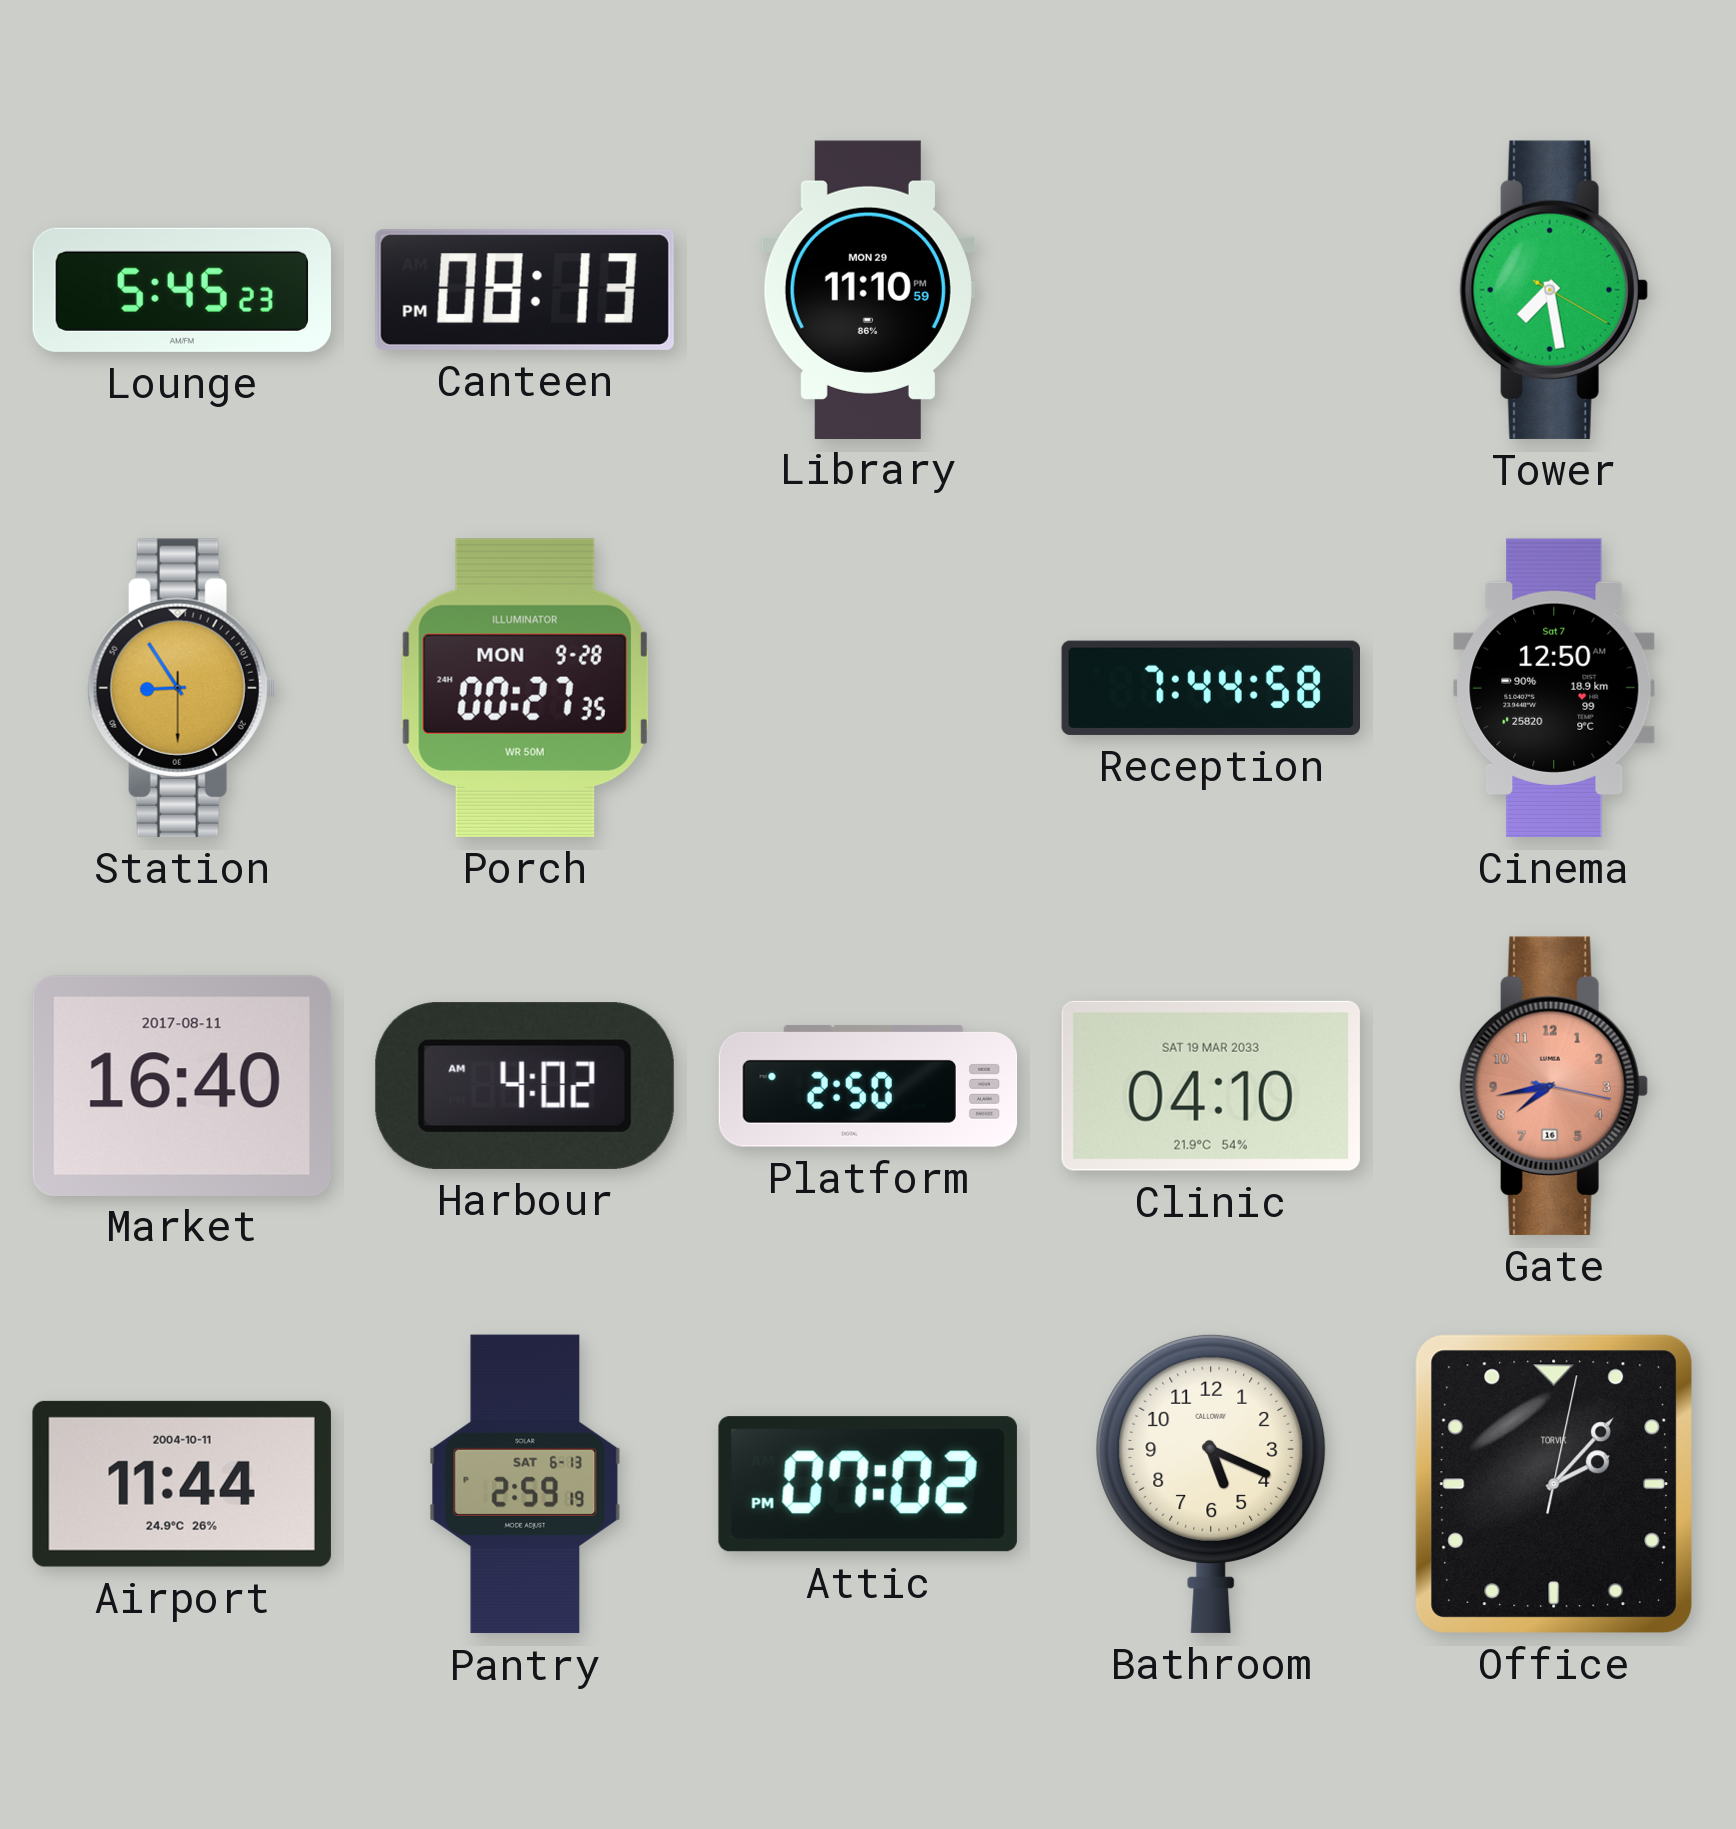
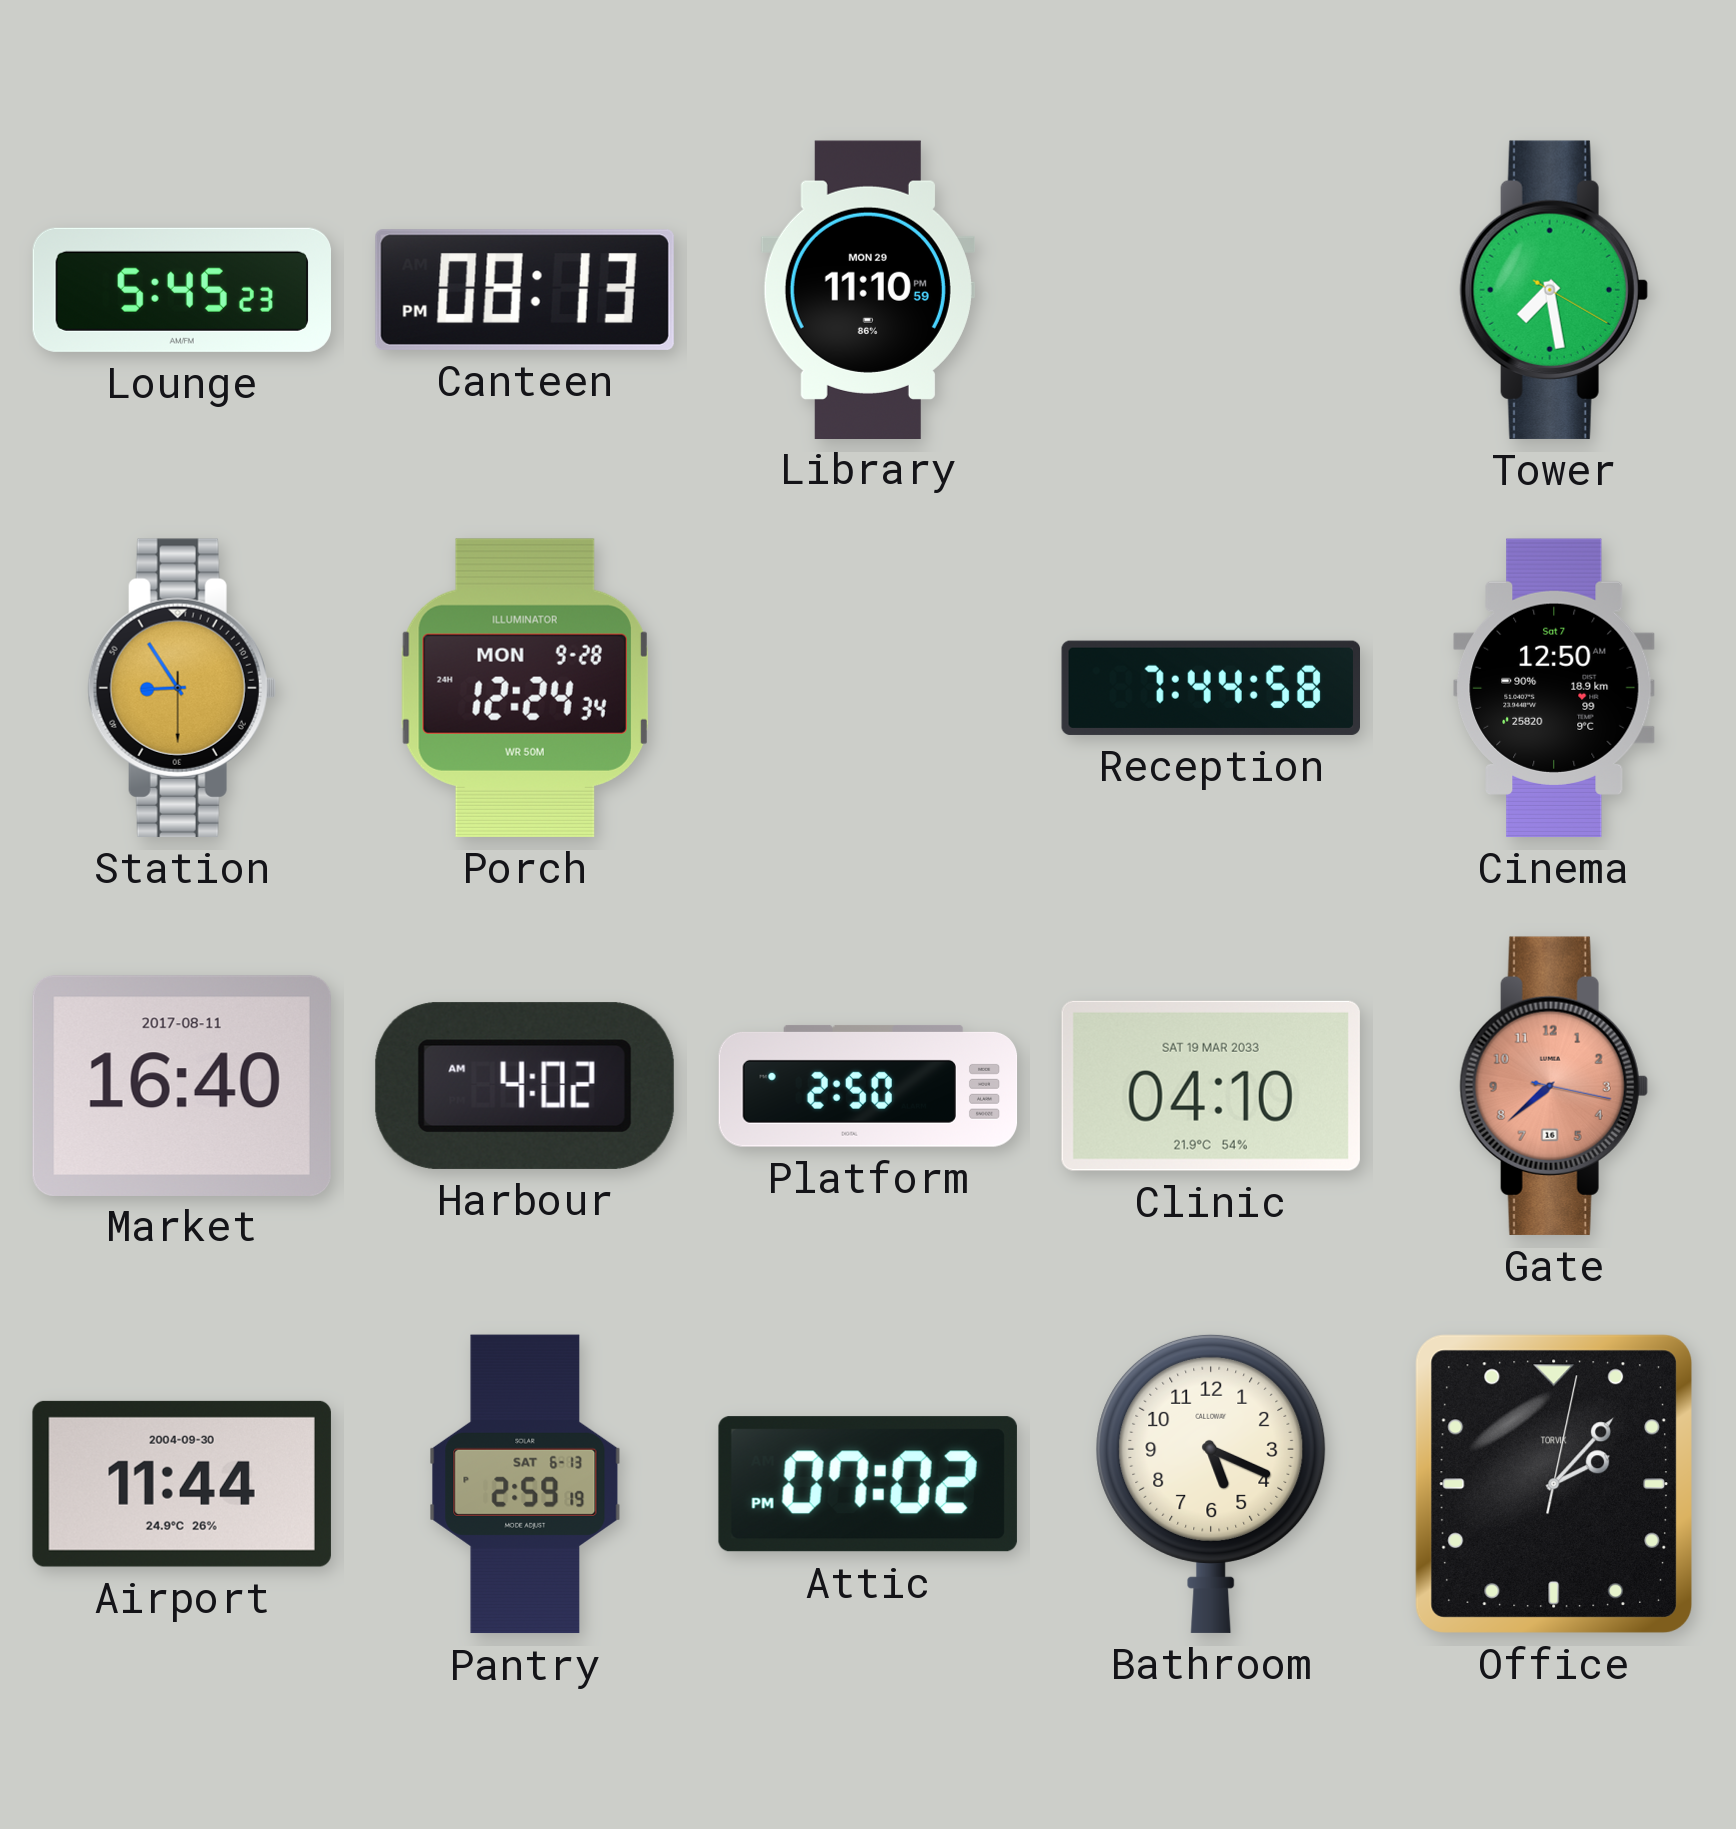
Porch: 00:27 -> 12:24 (525, 688)
Gate: 7:43 -> 7:38 (1554, 1086)
Airport date: 2004-10-11 -> 2004-09-30 (182, 1484)
